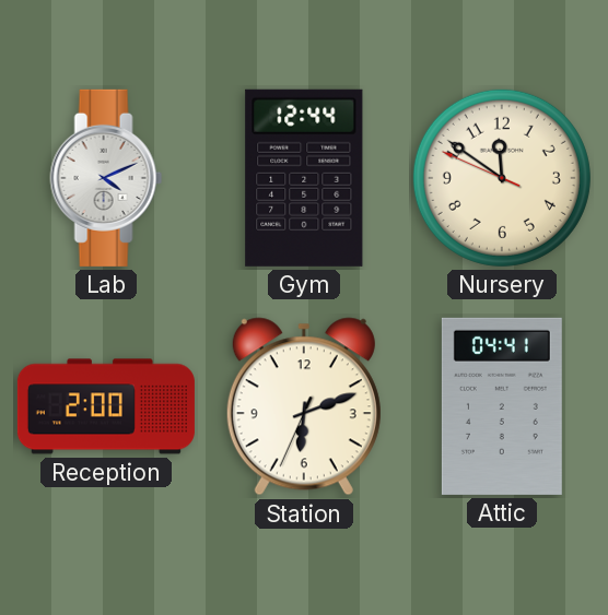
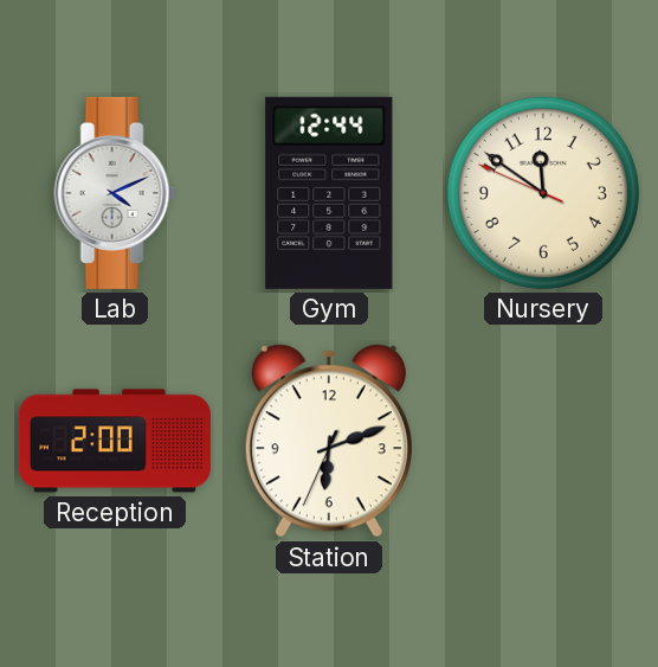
Attic: 04:41 -> none (502, 406)
